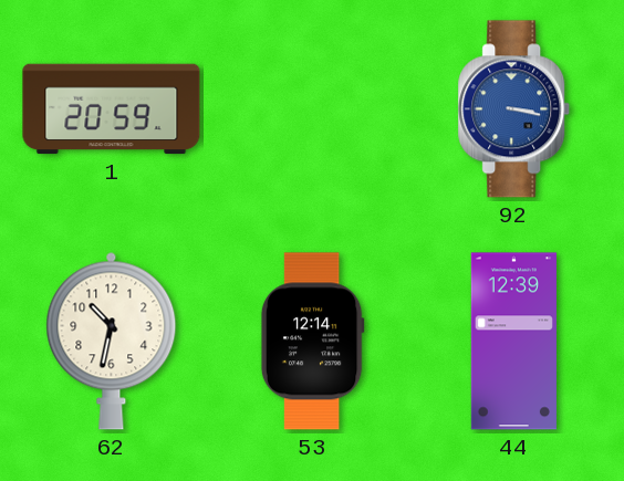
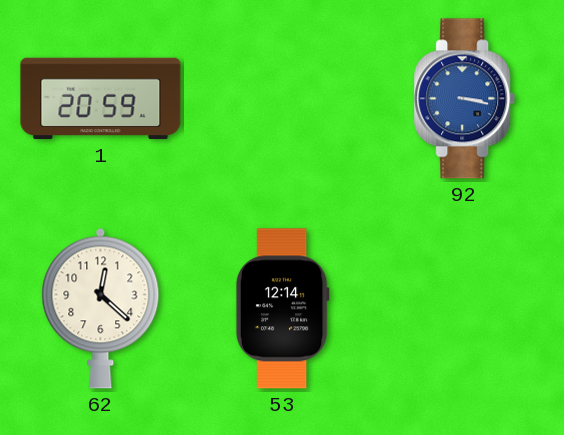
62: 10:32 -> 12:22 (101, 308)
44: 12:39 -> none (513, 342)
